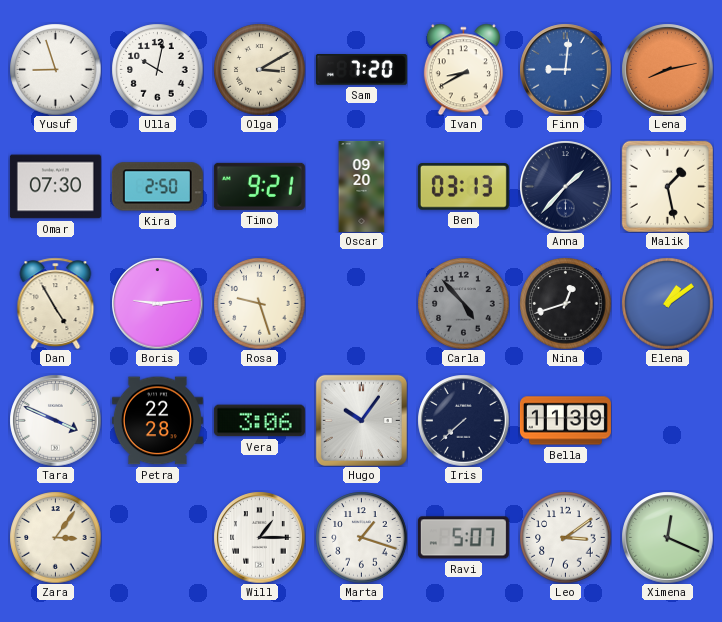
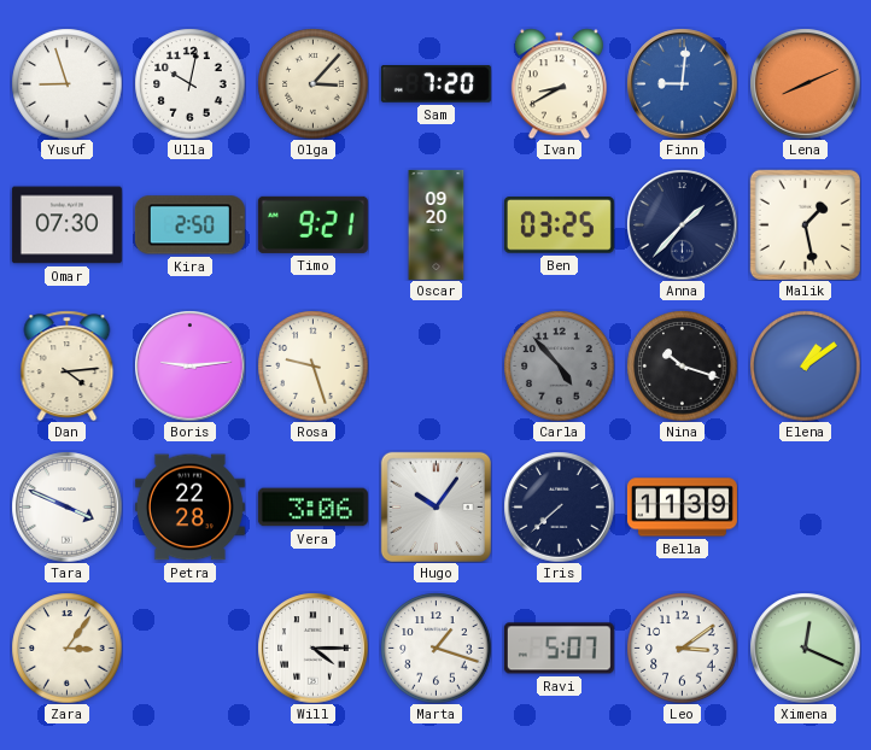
Olga: 3:10 -> 3:07 (312, 83)
Lena: 8:13 -> 8:11 (805, 83)
Ben: 03:13 -> 03:25 (559, 225)
Dan: 4:55 -> 4:14 (68, 365)
Nina: 12:42 -> 10:18 (682, 365)
Will: 1:15 -> 4:15 (312, 648)
